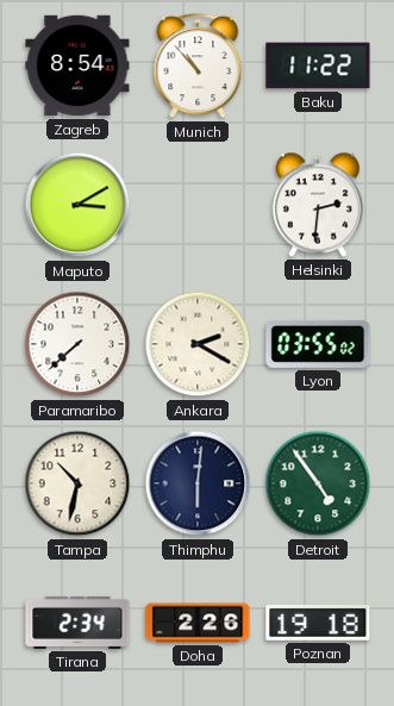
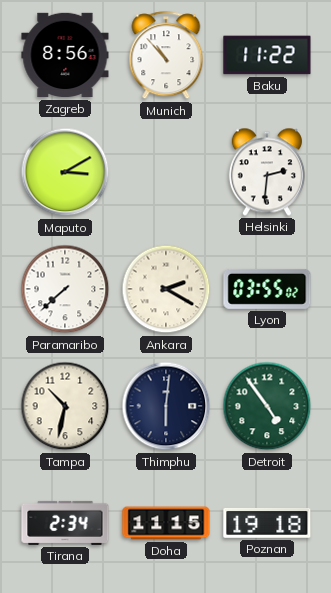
Zagreb: 8:54 -> 8:56 (65, 55)
Doha: 2:26 -> 11:15 (166, 523)
